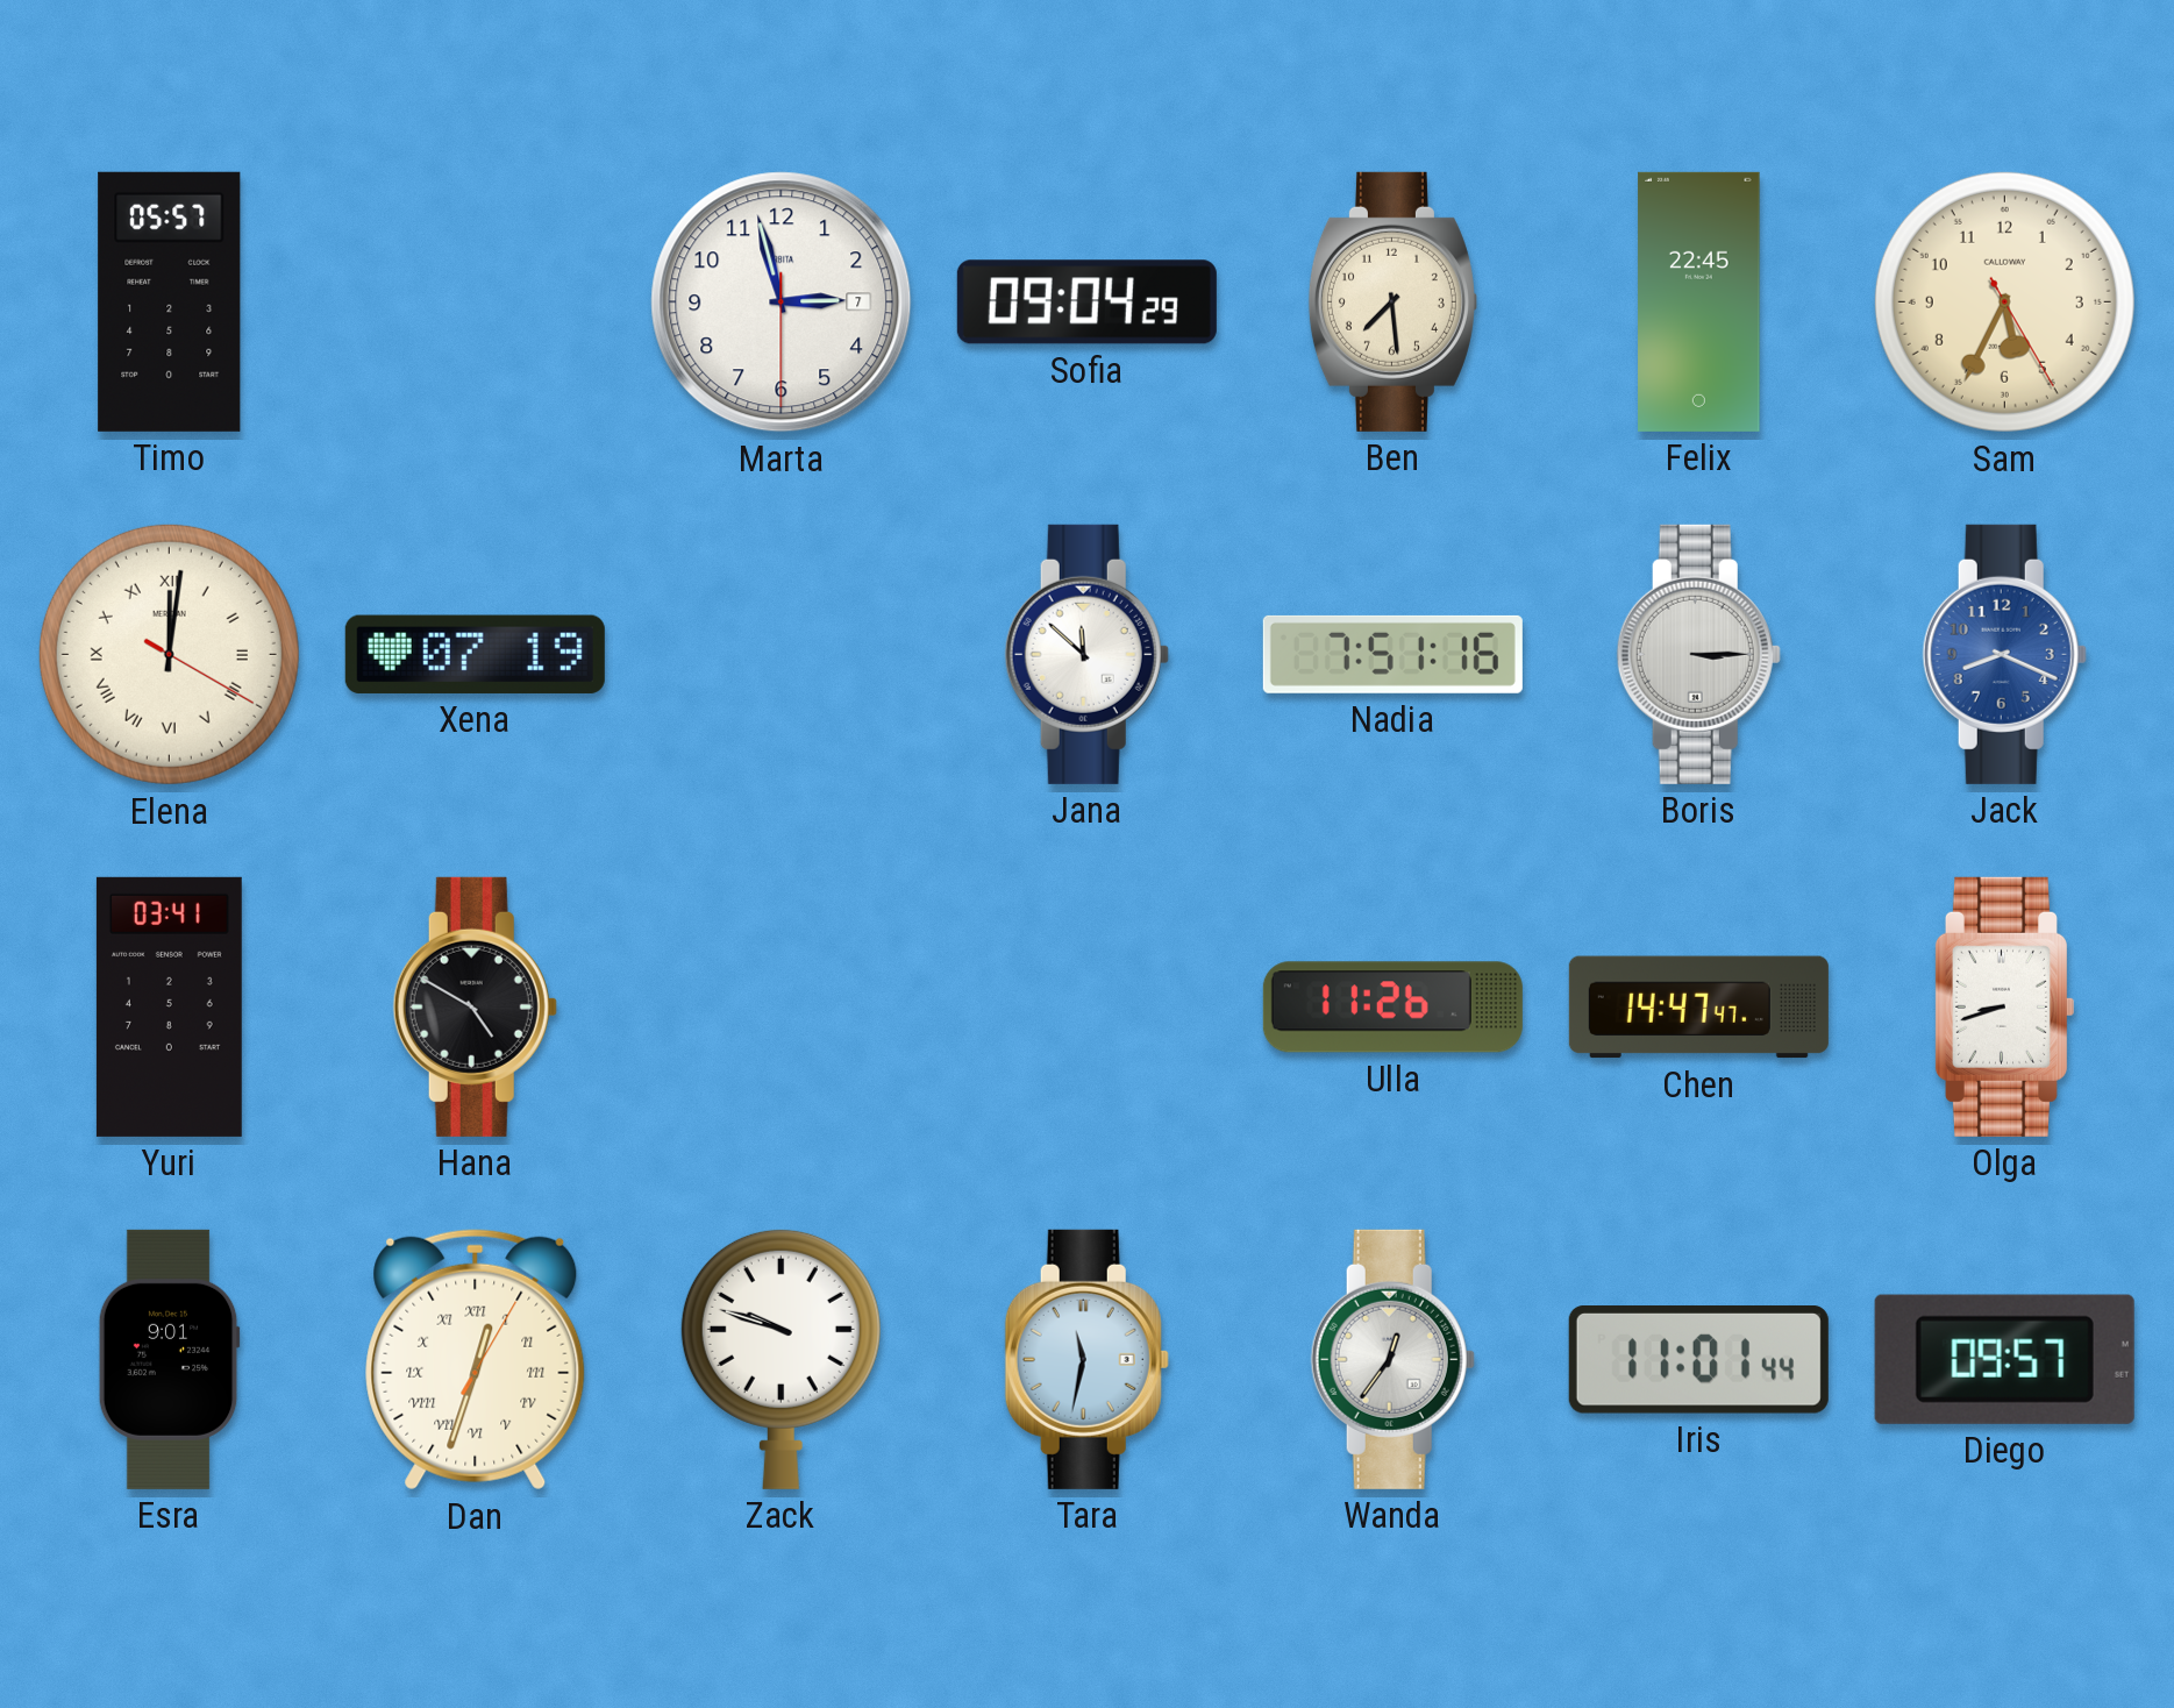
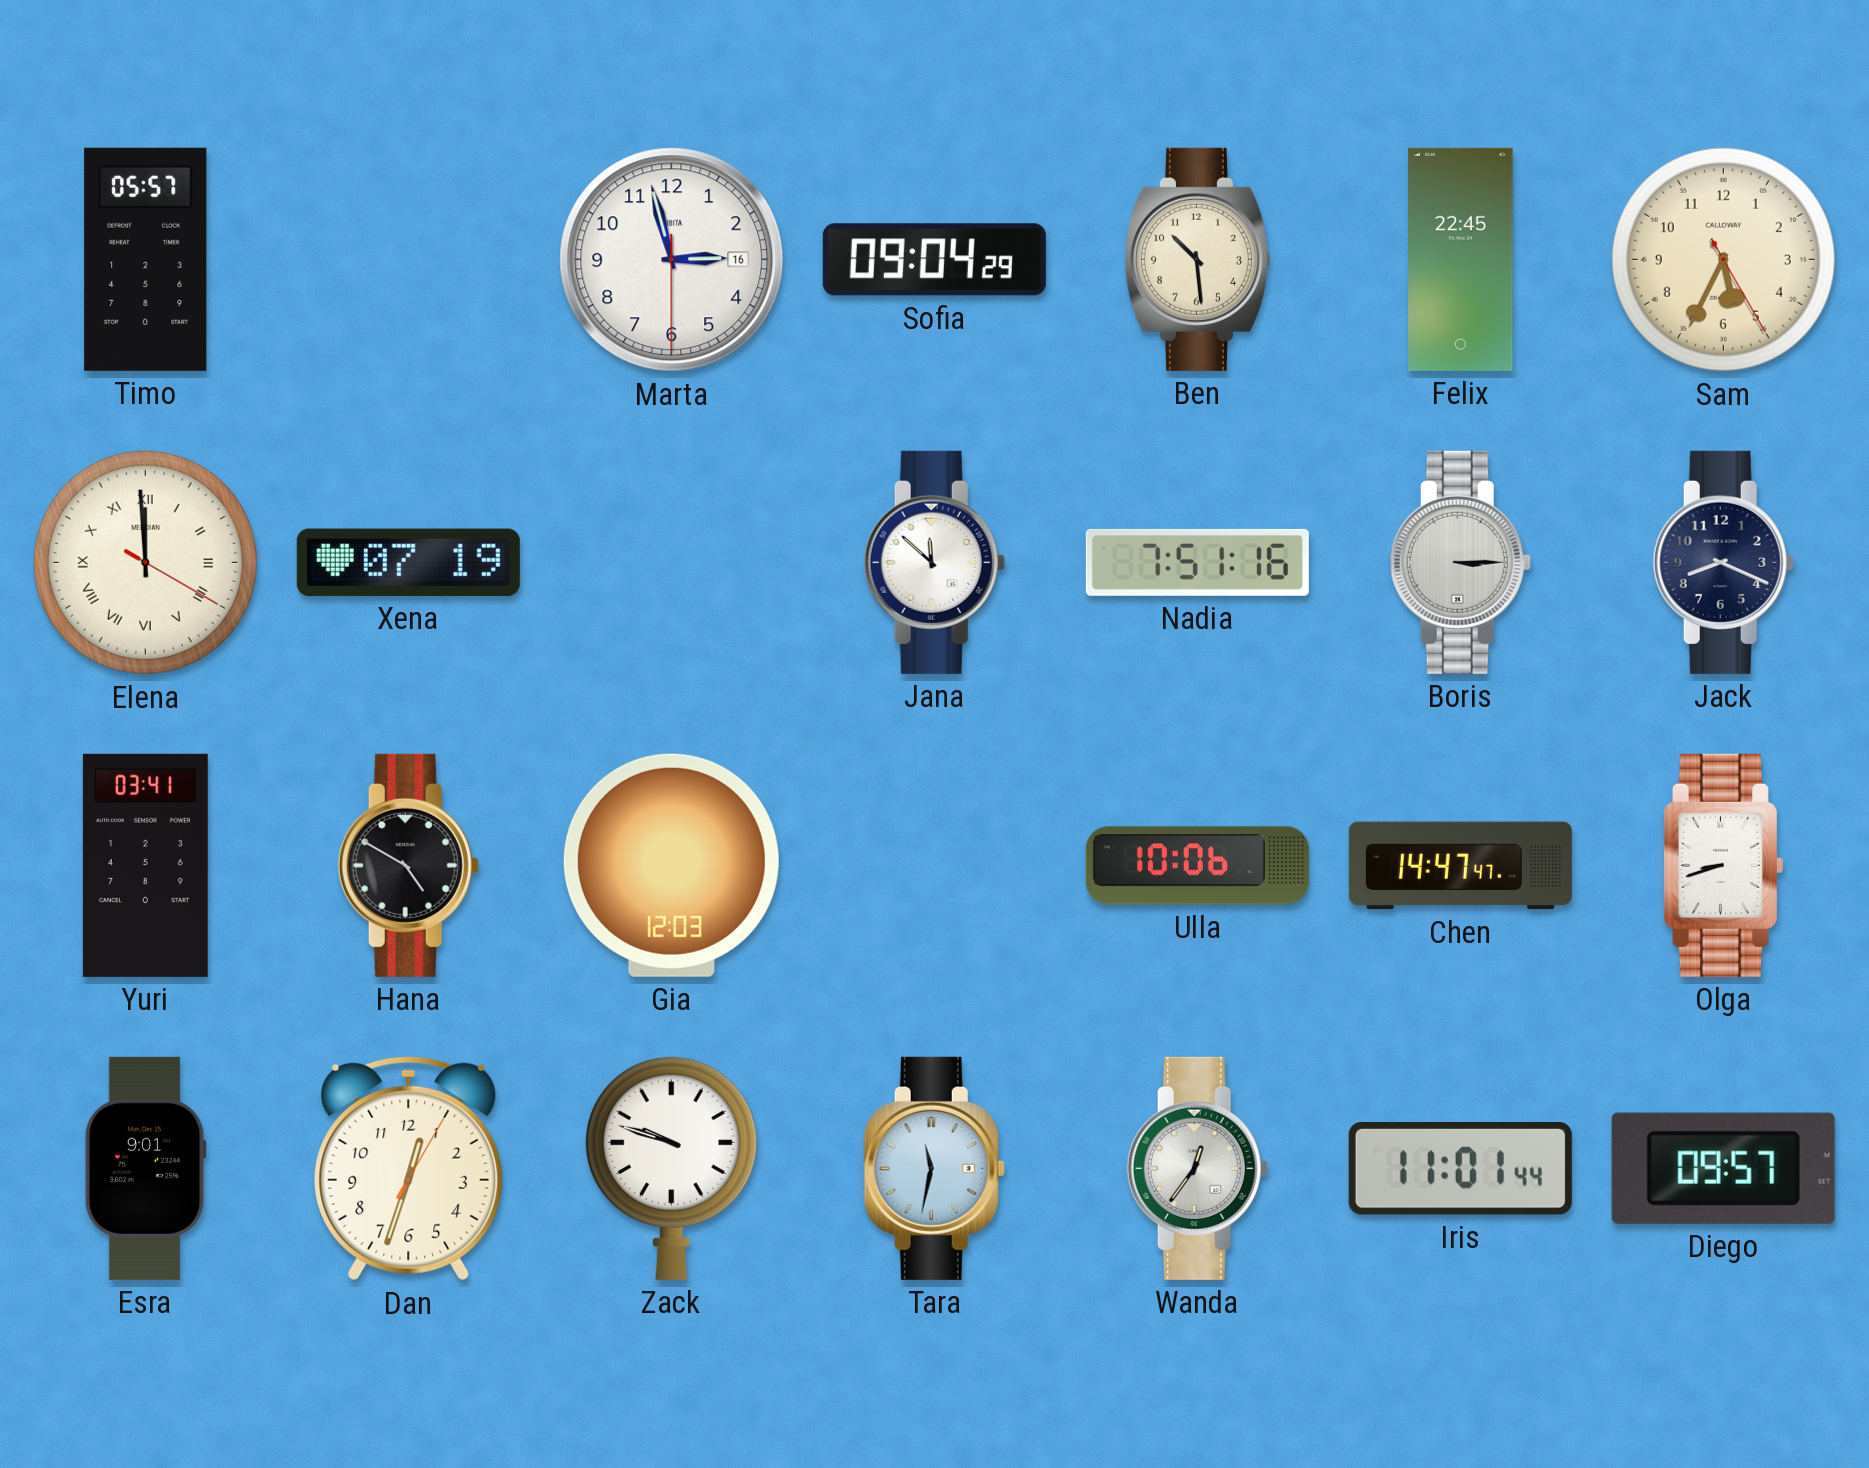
Marta date: 7 -> 16 (672, 260)
Ben: 7:29 -> 10:29 (1197, 259)
Elena: 12:01 -> 11:59 (145, 562)
Jack dial: blue -> navy (1723, 562)
Gia: none -> 12:03 (671, 865)
Ulla: 11:26 -> 10:06 (1197, 866)
Dan numerals: Roman -> Arabic (409, 1169)
